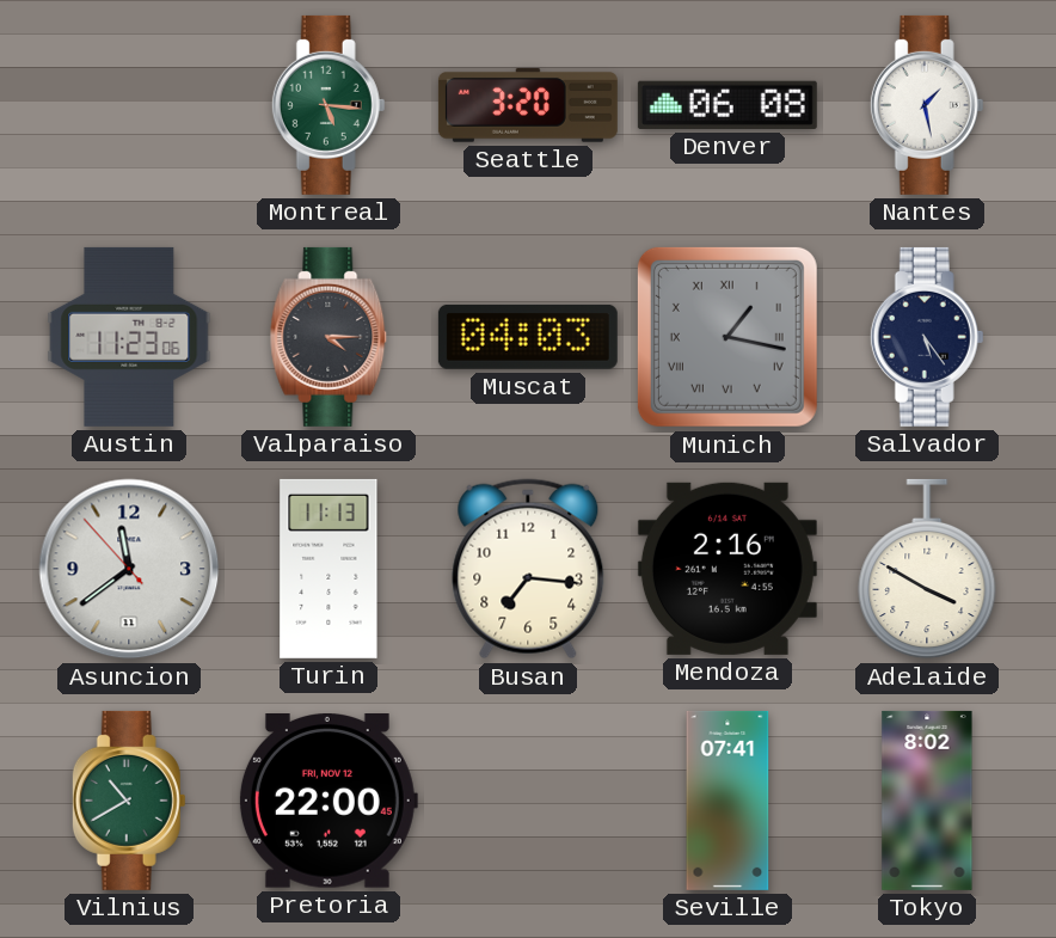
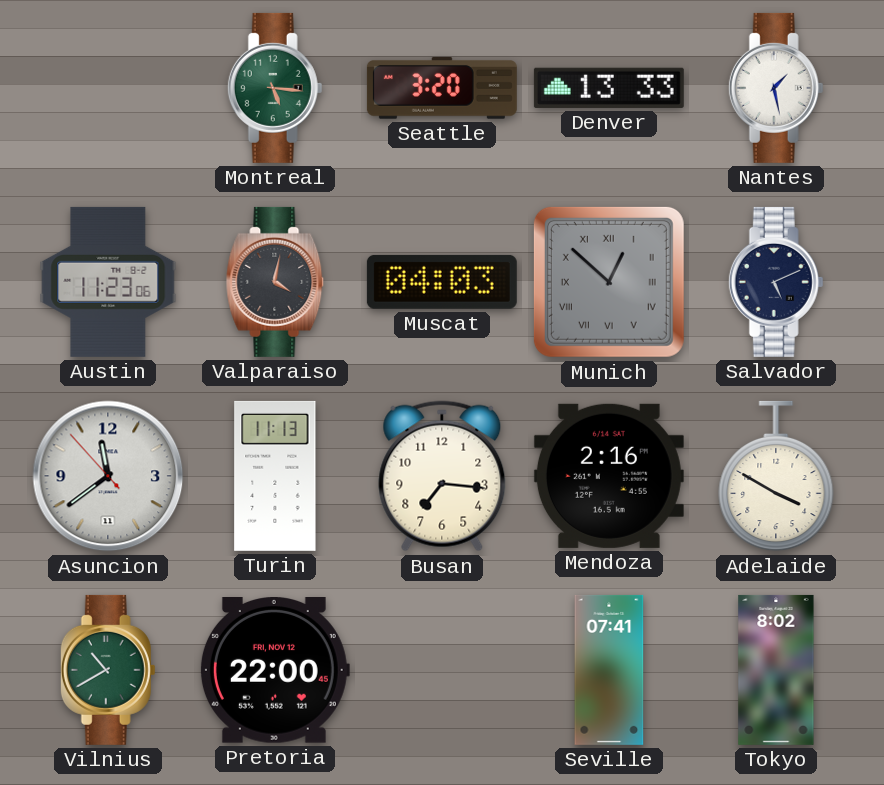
Denver: 06:08 -> 13:33 (609, 88)
Valparaiso: 4:15 -> 4:02 (275, 282)
Munich: 1:17 -> 12:52 (609, 282)
Salvador: 5:24 -> 5:11 (776, 282)
